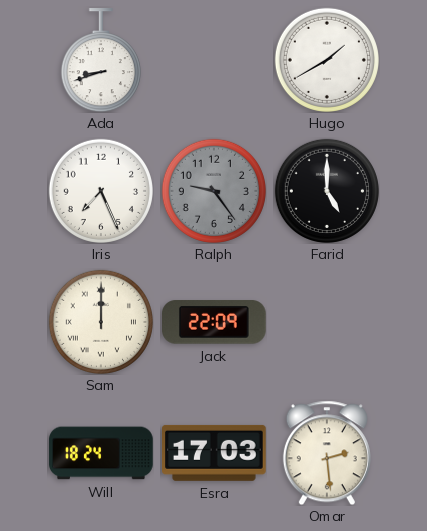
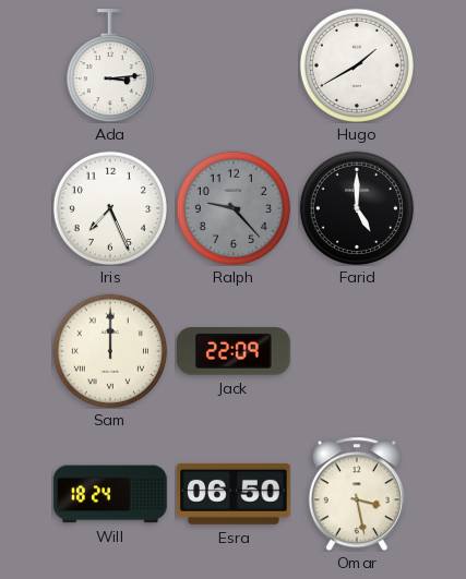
Ada: 8:42 -> 3:14 (110, 65)
Ralph: 9:24 -> 9:23 (234, 208)
Esra: 17:03 -> 06:50 (235, 494)
Omar: 2:29 -> 3:28 (357, 494)
